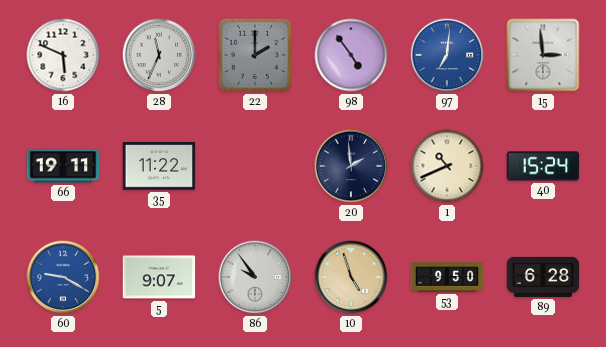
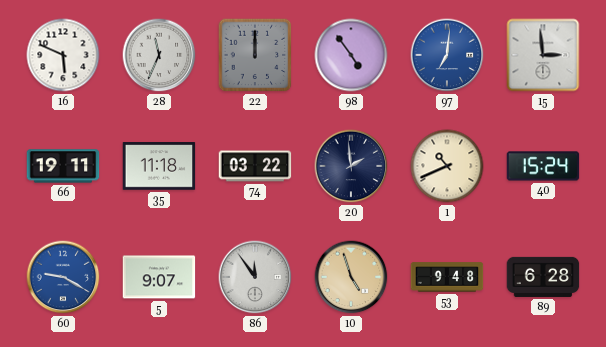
22: 2:00 -> 12:00 (255, 55)
35: 11:22 -> 11:18 (159, 166)
74: none -> 03:22 (255, 166)
86: 9:54 -> 11:54 (255, 277)
53: 9:50 -> 9:48 (447, 277)
